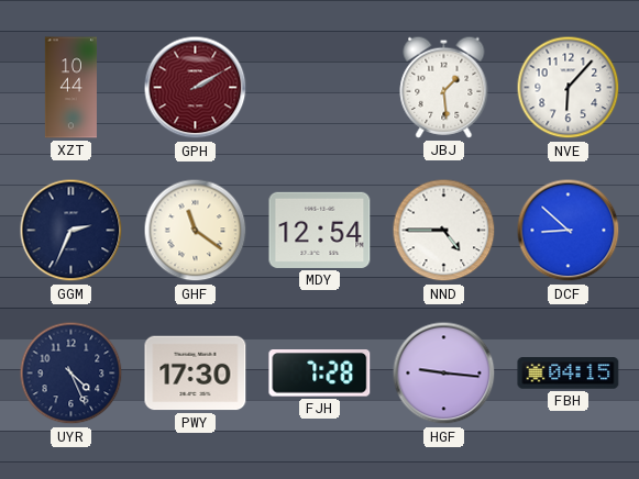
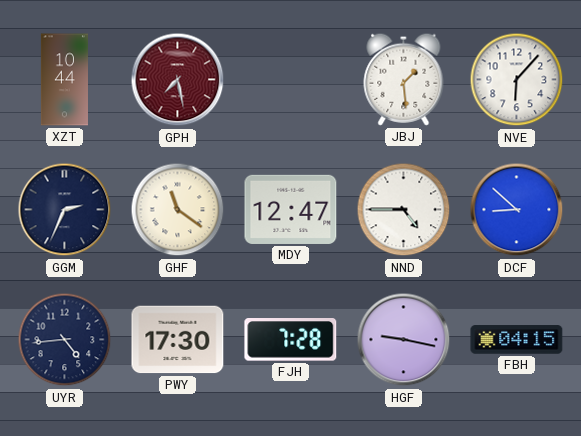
GPH: 2:10 -> 7:28 (178, 80)
MDY: 12:54 -> 12:47 (291, 209)
UYR: 4:26 -> 4:44 (65, 340)
HGF: 9:16 -> 9:17 (404, 340)
